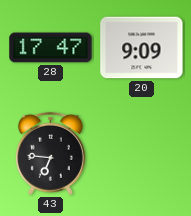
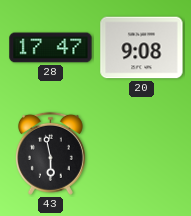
20: 9:09 -> 9:08 (142, 48)
43: 6:46 -> 5:58 (50, 153)
